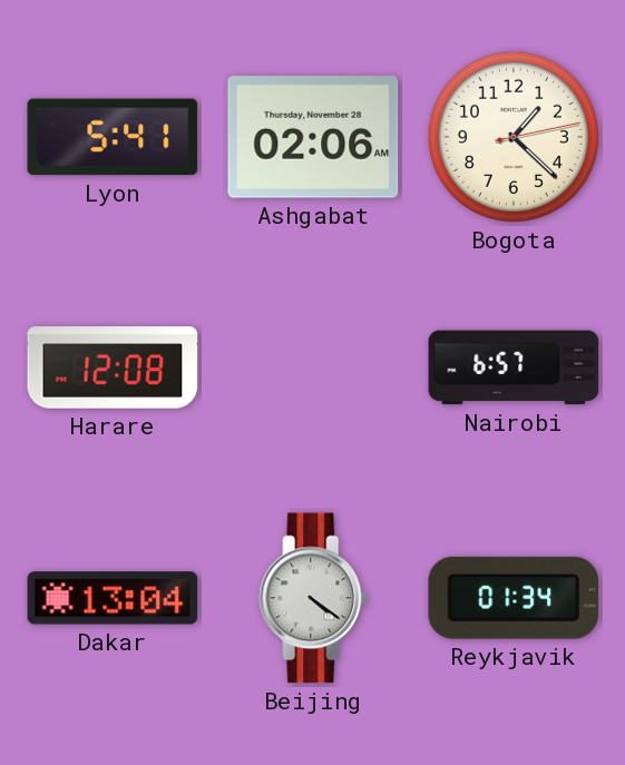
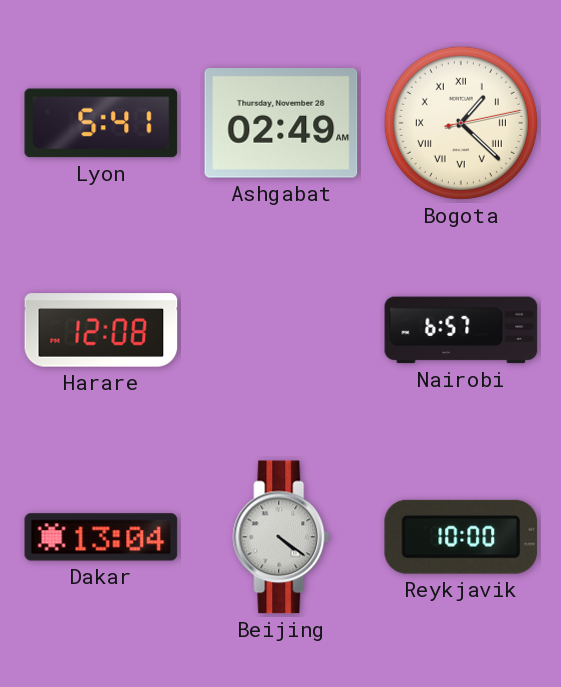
Ashgabat: 02:06 -> 02:49 (281, 123)
Bogota numerals: Arabic -> Roman (461, 123)
Reykjavik: 01:34 -> 10:00 (461, 537)
